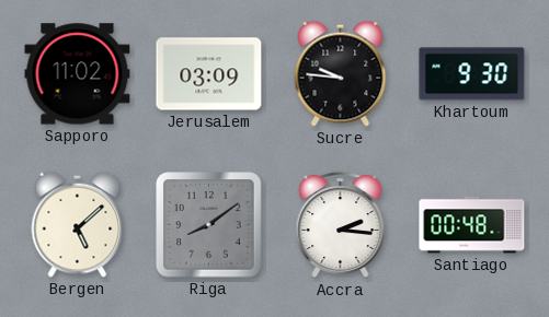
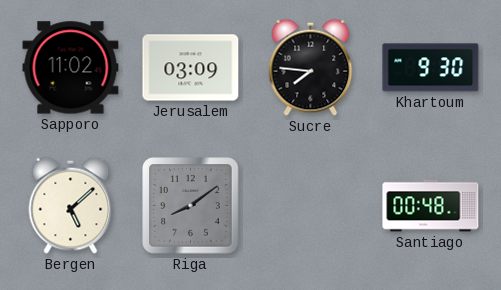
Sucre: 9:46 -> 7:46 (311, 67)
Accra: 2:16 -> none (341, 225)
